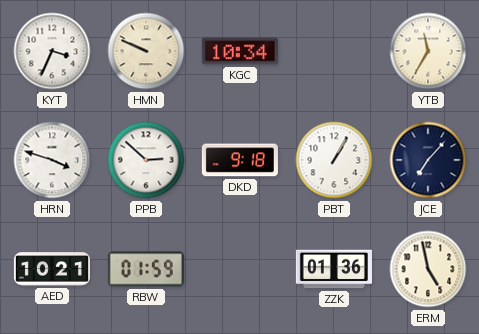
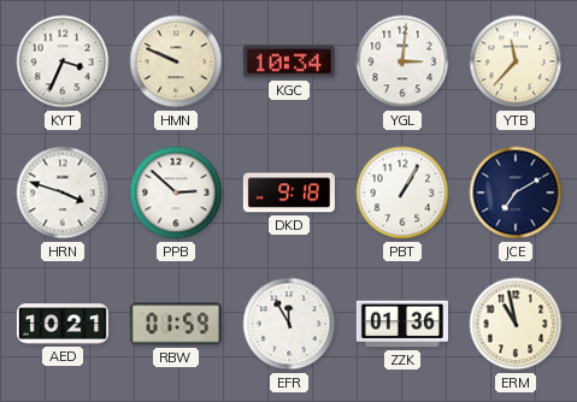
YGL: none -> 3:01 (402, 61)
YTB: 11:35 -> 11:37 (516, 61)
JCE: 7:07 -> 7:10 (516, 193)
EFR: none -> 11:55 (289, 324)
ERM: 4:58 -> 10:58 (516, 324)
